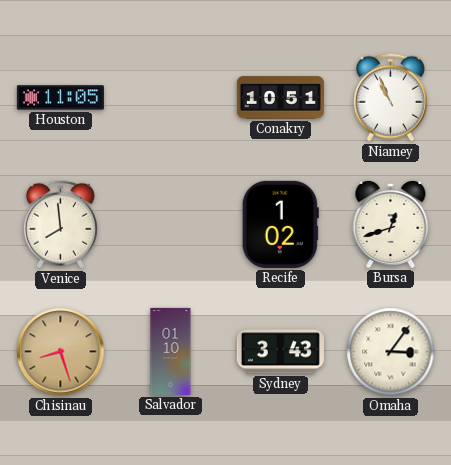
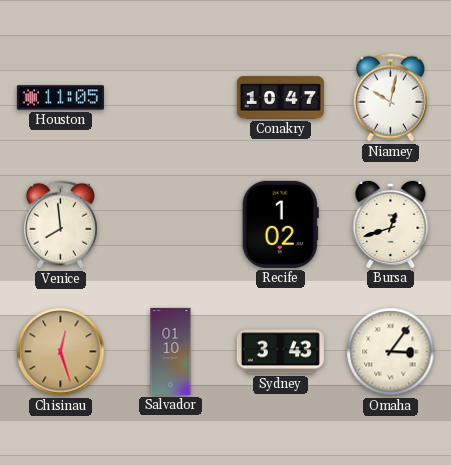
Conakry: 10:51 -> 10:47 (280, 98)
Niamey: 10:56 -> 10:02 (390, 98)
Chisinau: 8:27 -> 12:27 (61, 352)
